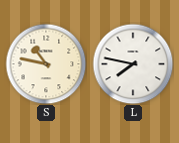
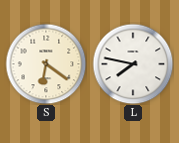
S: 10:47 -> 6:21 (46, 64)
